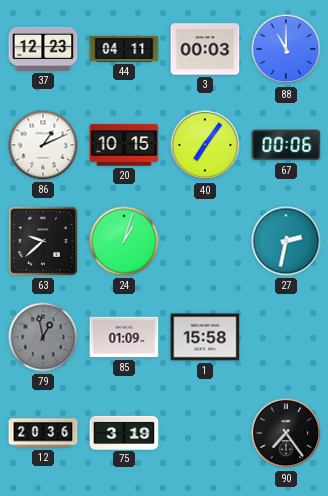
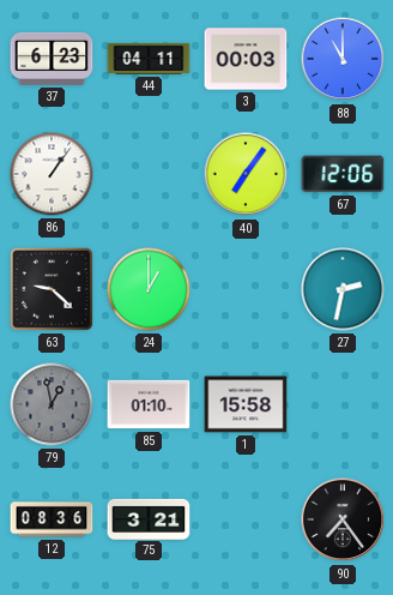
37: 12:23 -> 6:23 (52, 59)
86: 1:11 -> 1:06 (52, 174)
20: 10:15 -> none (124, 145)
67: 00:06 -> 12:06 (343, 174)
63: 9:38 -> 9:22 (52, 289)
24: 1:03 -> 1:00 (149, 289)
85: 01:09 -> 01:10 (149, 404)
12: 20:36 -> 08:36 (52, 519)
75: 3:19 -> 3:21 (149, 518)
